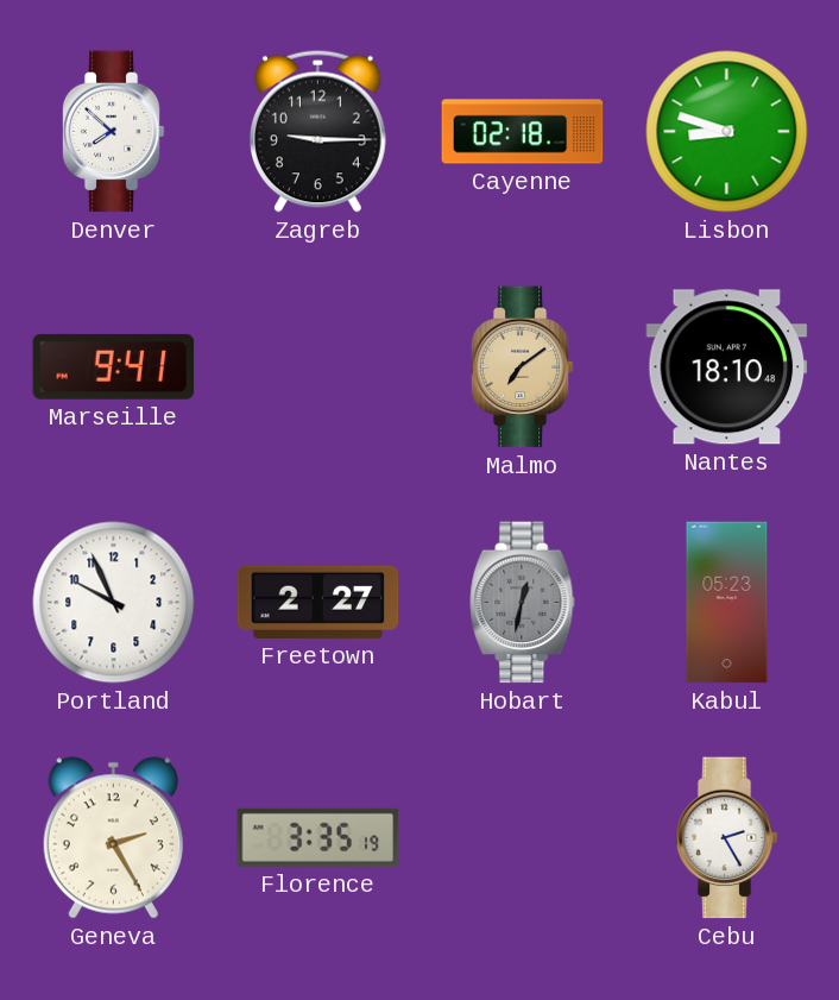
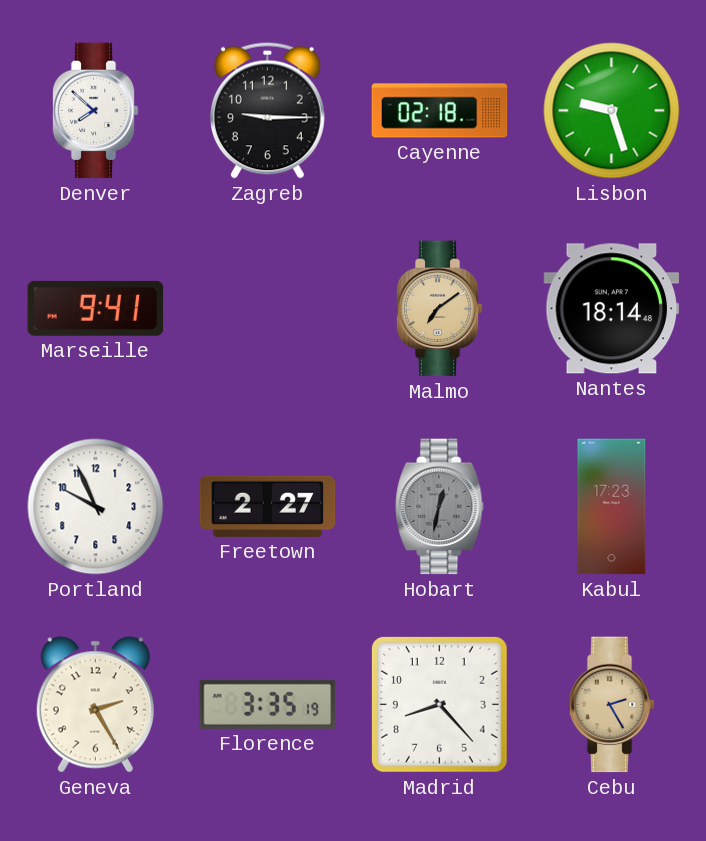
Lisbon: 8:48 -> 9:27 (612, 111)
Nantes: 18:10 -> 18:14 (612, 309)
Kabul: 05:23 -> 17:23 (612, 507)
Madrid: none -> 8:23 (439, 704)
Cebu dial: white -> champagne (611, 705)
